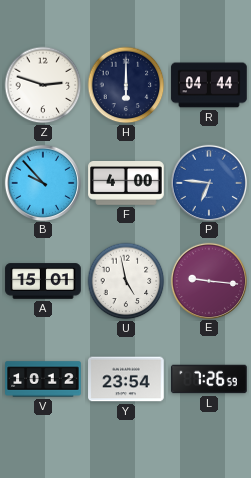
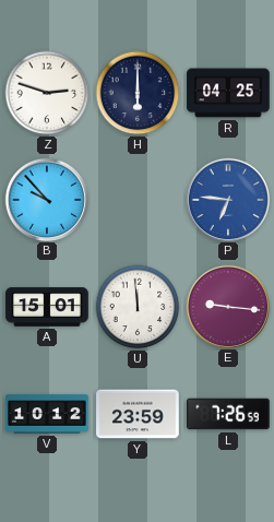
R: 04:44 -> 04:25 (228, 93)
F: 4:00 -> none (126, 184)
U: 4:58 -> 11:59 (138, 307)
Y: 23:54 -> 23:59 (138, 414)
